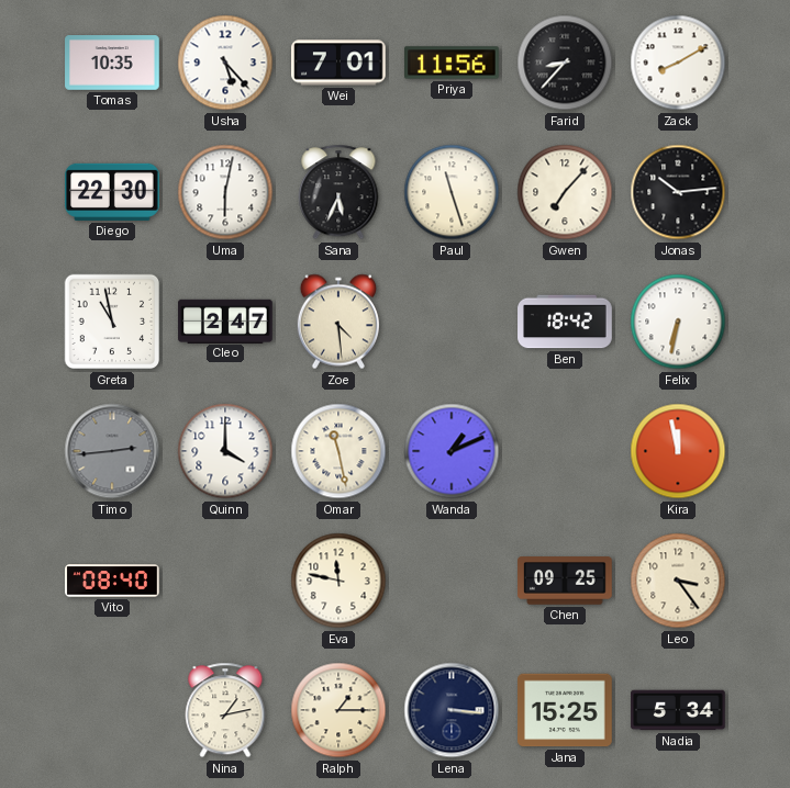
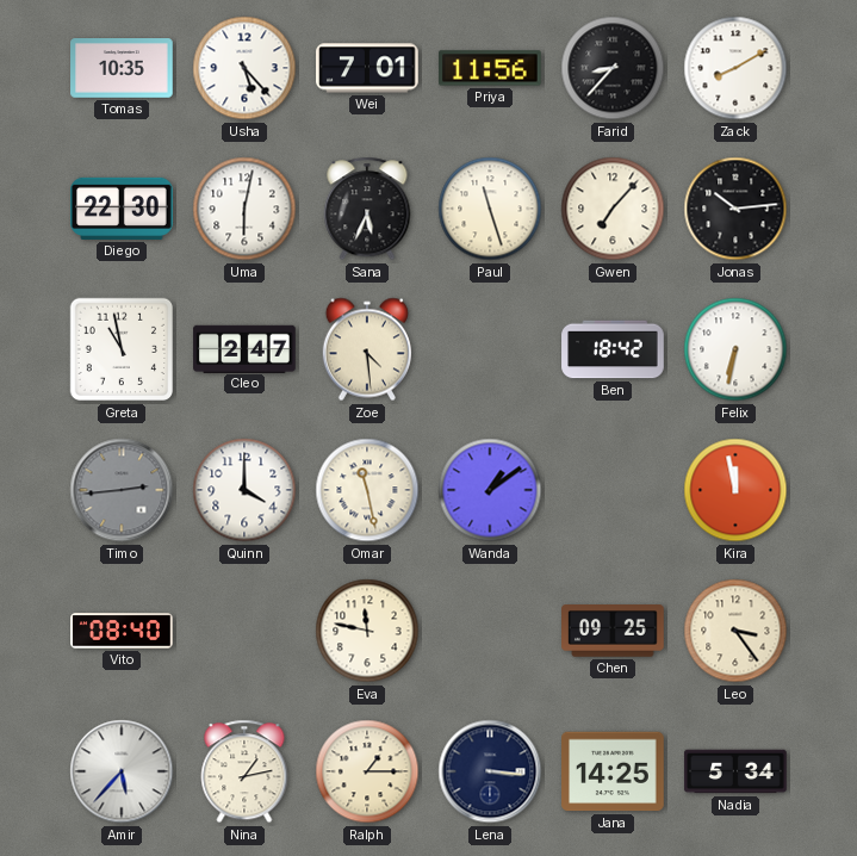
Wanda: 1:11 -> 1:09 (490, 490)
Amir: none -> 5:37 (122, 771)
Jana: 15:25 -> 14:25 (613, 771)
